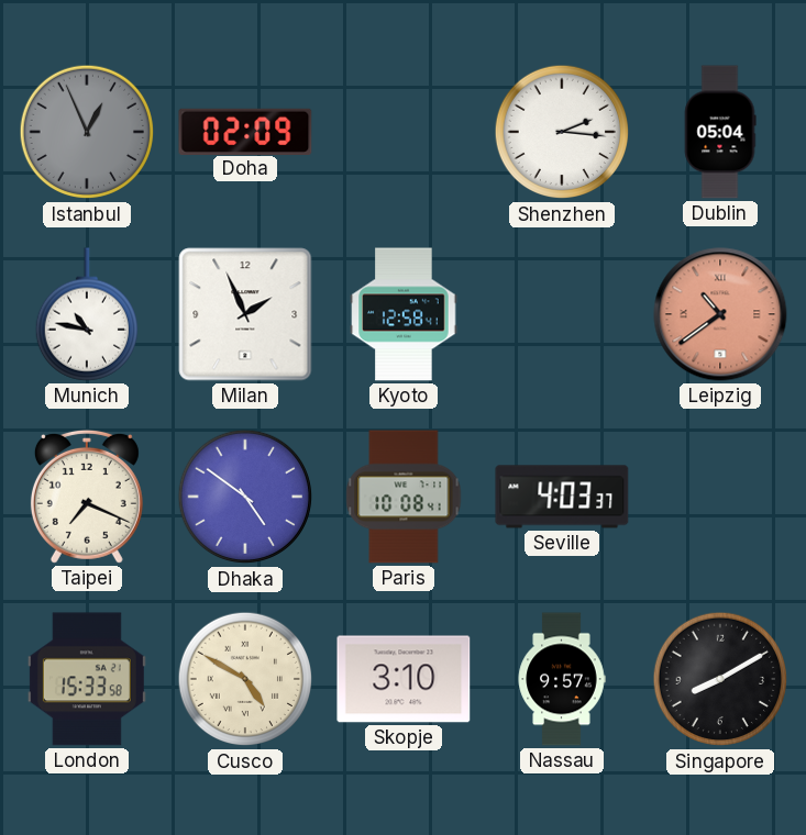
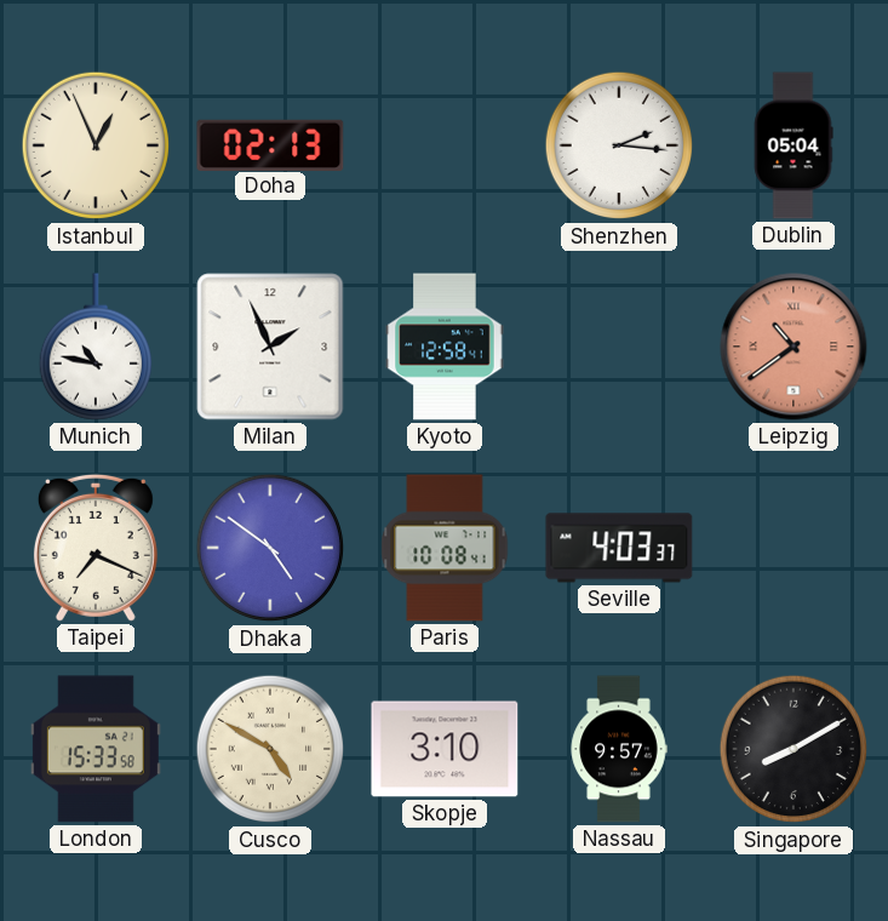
Istanbul dial: grey -> cream (96, 145)
Doha: 02:09 -> 02:13 (270, 144)
